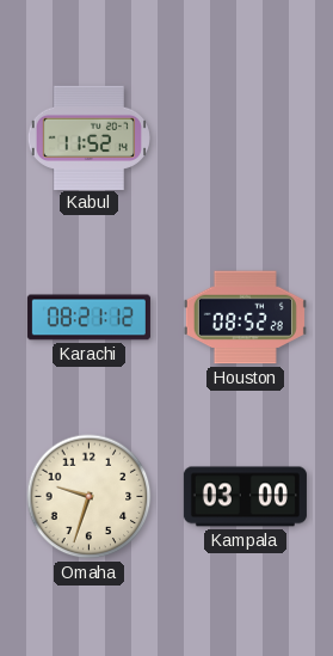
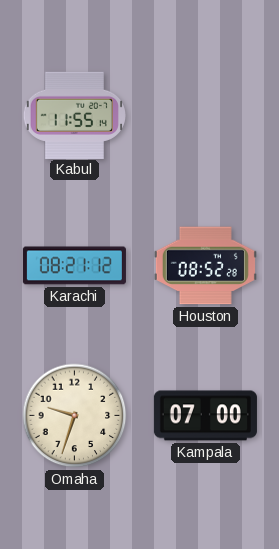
Kabul: 11:52 -> 11:55 (74, 115)
Kampala: 03:00 -> 07:00 (205, 416)
